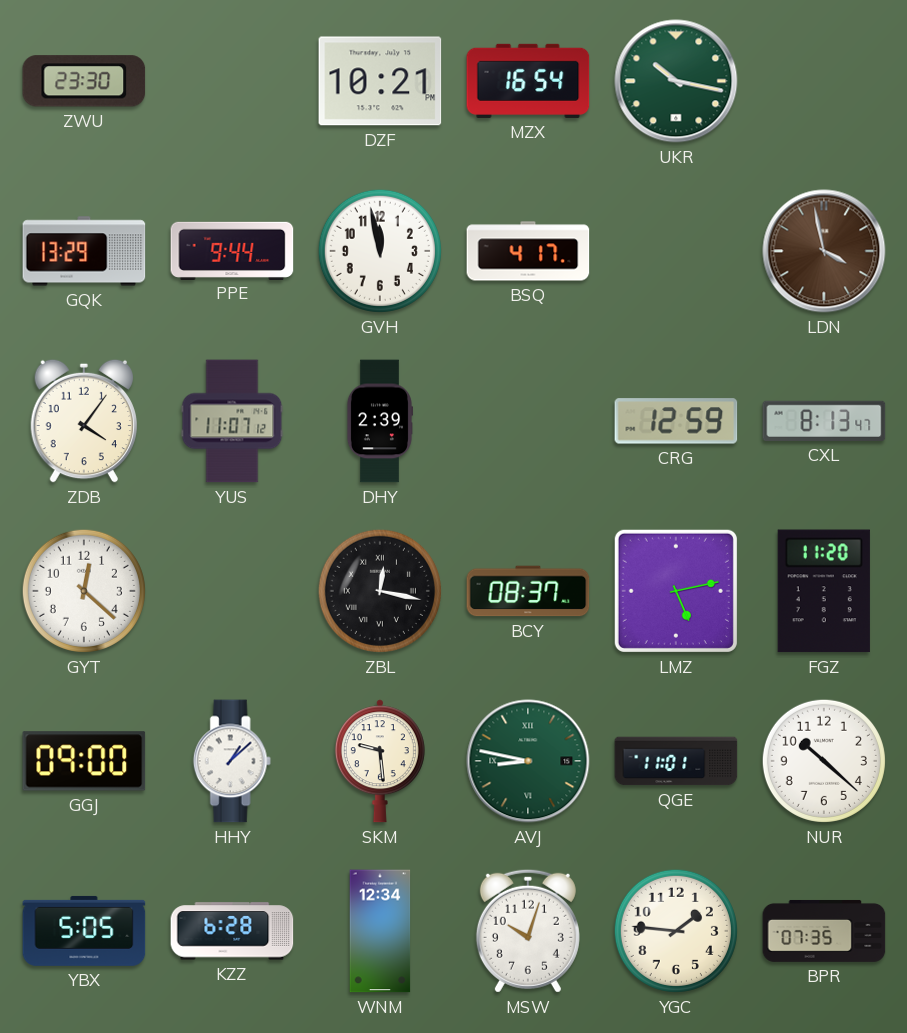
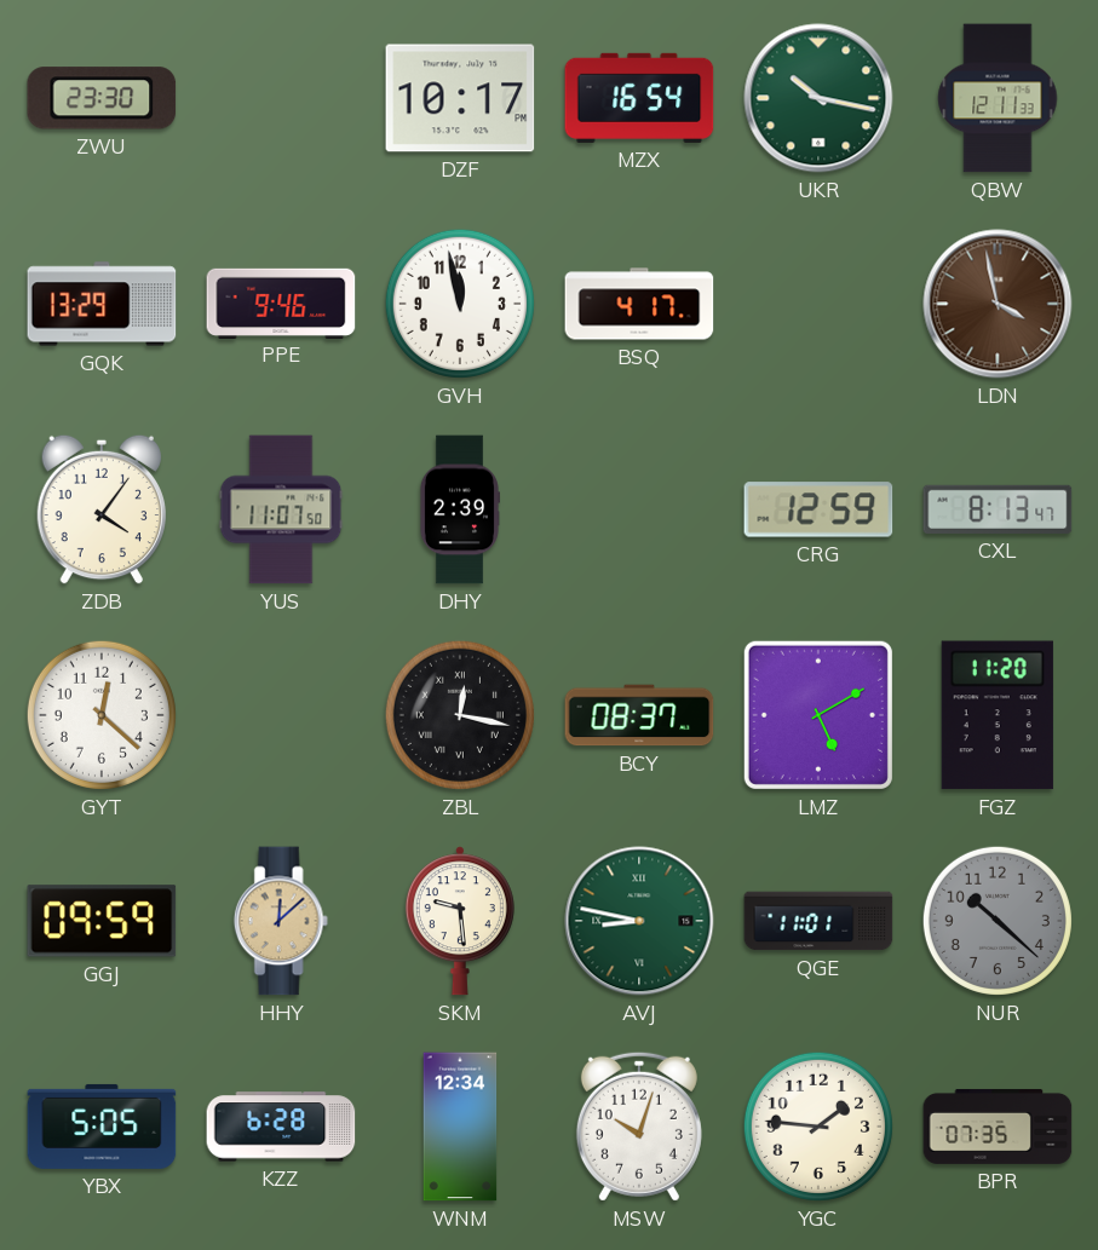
DZF: 10:21 -> 10:17 (460, 98)
QBW: none -> 12:11 (998, 98)
PPE: 9:44 -> 9:46 (281, 303)
YUS: 11:07:12 -> 11:07:50 (281, 509)
LMZ: 5:13 -> 5:10 (818, 715)
GGJ: 09:00 -> 09:59 (102, 921)
HHY: 1:08 -> 12:08 (281, 921)
HHY dial: white -> champagne (281, 921)
NUR dial: white -> grey (998, 921)
